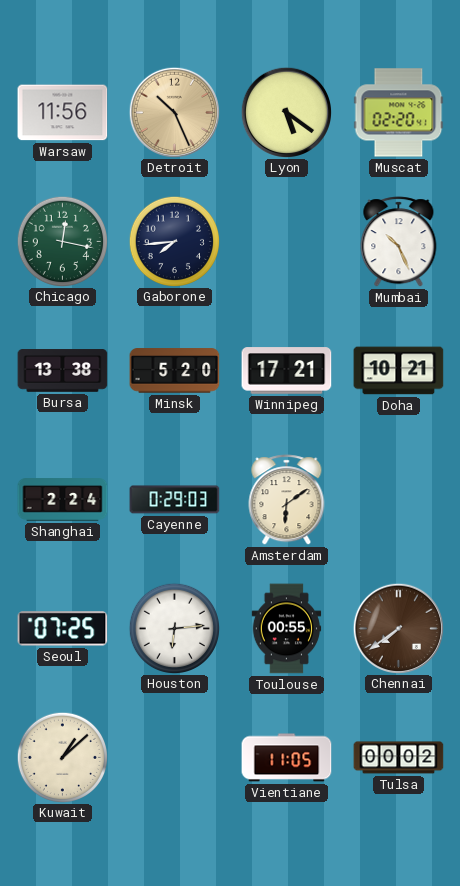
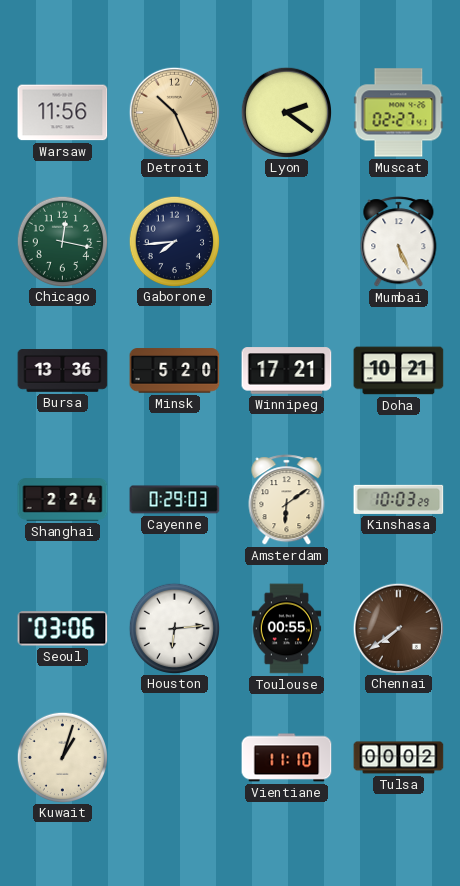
Lyon: 5:21 -> 2:21 (286, 112)
Muscat: 02:20 -> 02:27 (399, 113)
Mumbai: 10:26 -> 5:26 (399, 242)
Bursa: 13:38 -> 13:36 (63, 371)
Kinshasa: none -> 10:03 (399, 499)
Seoul: 07:25 -> 03:06 (63, 629)
Kuwait: 1:08 -> 1:03 (62, 757)
Vientiane: 11:05 -> 11:10 (287, 758)
